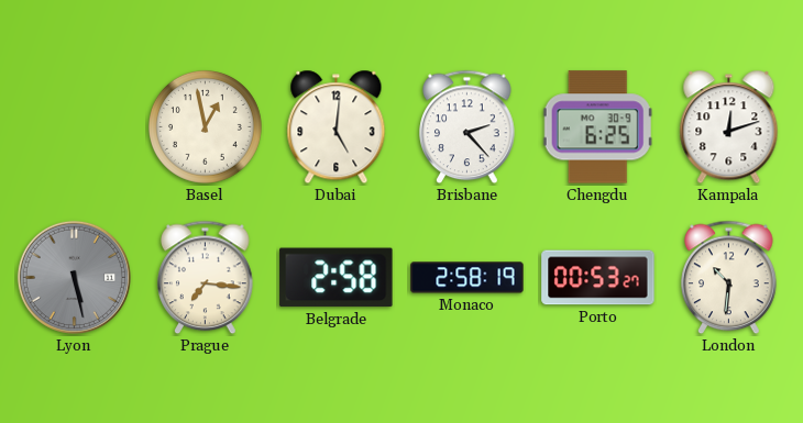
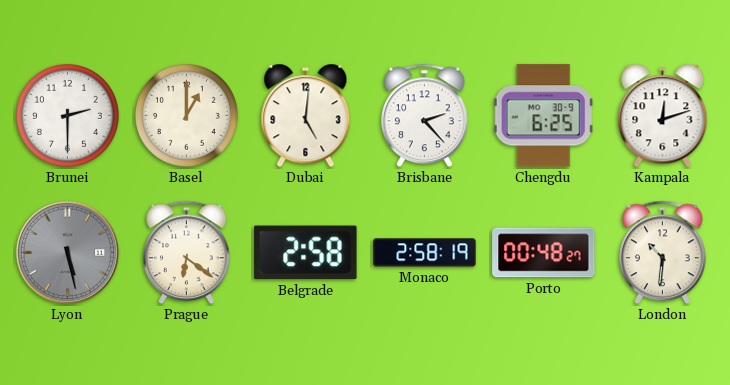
Brunei: none -> 2:30 (67, 115)
Basel: 12:58 -> 1:00 (186, 115)
Prague: 7:16 -> 6:21 (187, 253)
Porto: 00:53 -> 00:48 (544, 253)
